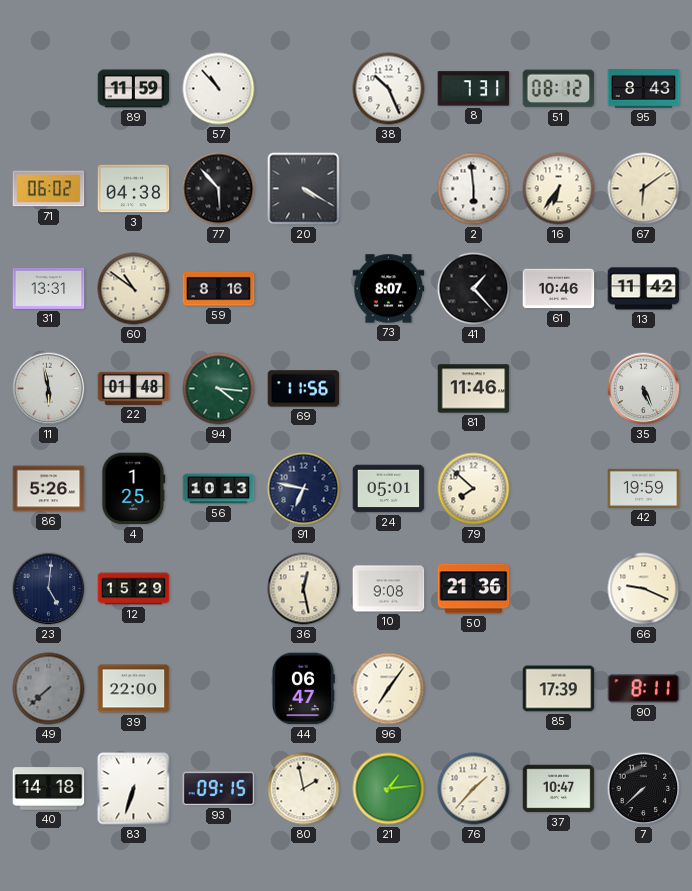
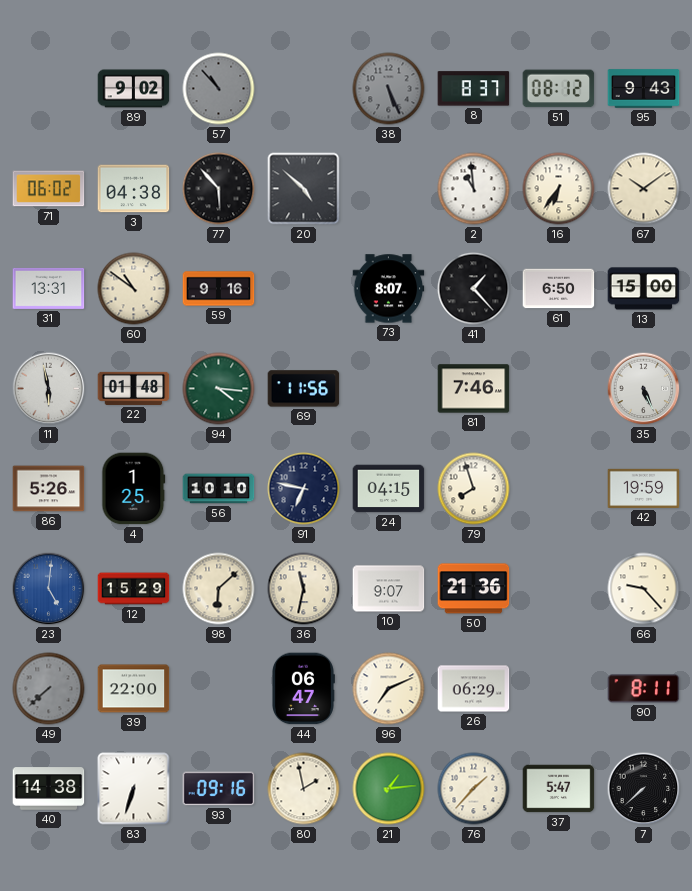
89: 11:59 -> 9:02 (134, 89)
57 dial: white -> grey (219, 89)
38: 10:26 -> 5:26 (389, 89)
38 dial: white -> grey (389, 89)
8: 7:31 -> 8:37 (474, 89)
95: 8:43 -> 9:43 (644, 89)
20: 4:20 -> 4:52 (304, 189)
2: 5:59 -> 10:59 (474, 189)
67: 6:09 -> 10:09 (644, 189)
59: 8:16 -> 9:16 (219, 289)
61: 10:46 -> 6:50 (559, 289)
13: 11:42 -> 15:00 (644, 289)
81: 11:46 -> 7:46 (474, 389)
56: 10:13 -> 10:10 (219, 489)
24: 05:01 -> 04:15 (389, 489)
79: 7:52 -> 7:57 (474, 489)
23 dial: navy -> blue (49, 589)
98: none -> 6:08 (219, 589)
36: 12:28 -> 11:32 (304, 589)
10: 9:08 -> 9:07 (389, 589)
66: 9:19 -> 9:23 (644, 589)
96: 7:06 -> 7:11 (389, 689)
26: none -> 06:29 (474, 689)
85: 17:39 -> none (559, 689)
40: 14:18 -> 14:38 (49, 789)
93: 09:15 -> 09:16 (219, 789)
37: 10:47 -> 5:47 (559, 789)
